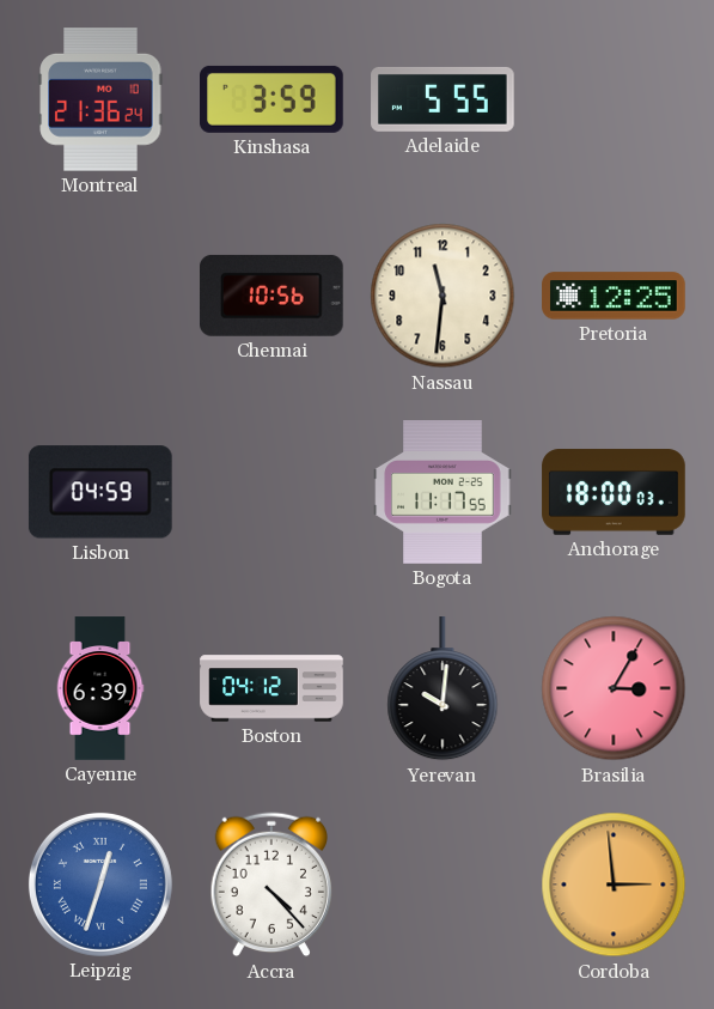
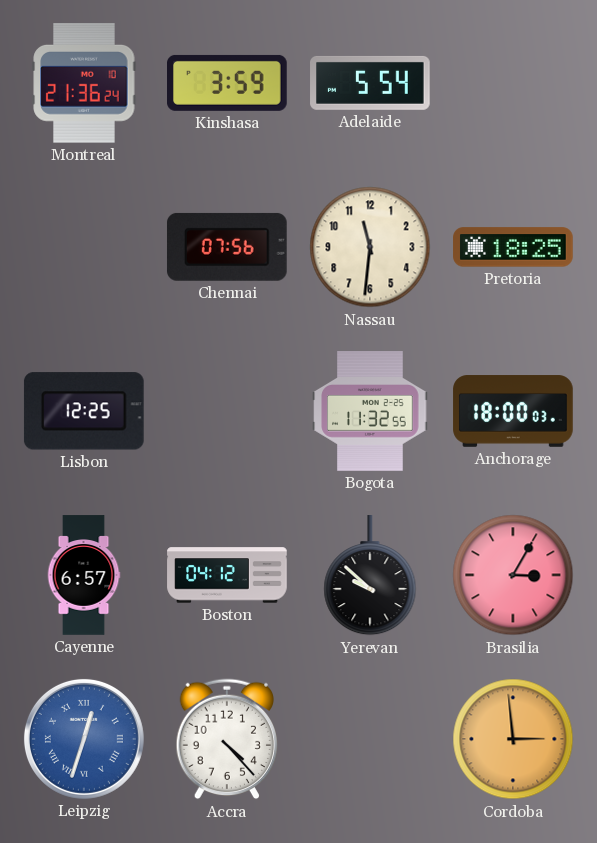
Adelaide: 5:55 -> 5:54 (370, 83)
Chennai: 10:56 -> 07:56 (227, 247)
Pretoria: 12:25 -> 18:25 (513, 247)
Lisbon: 04:59 -> 12:25 (84, 411)
Bogota: 11:17 -> 11:32 (370, 411)
Cayenne: 6:39 -> 6:57 (84, 575)
Yerevan: 10:01 -> 9:52 (370, 576)
